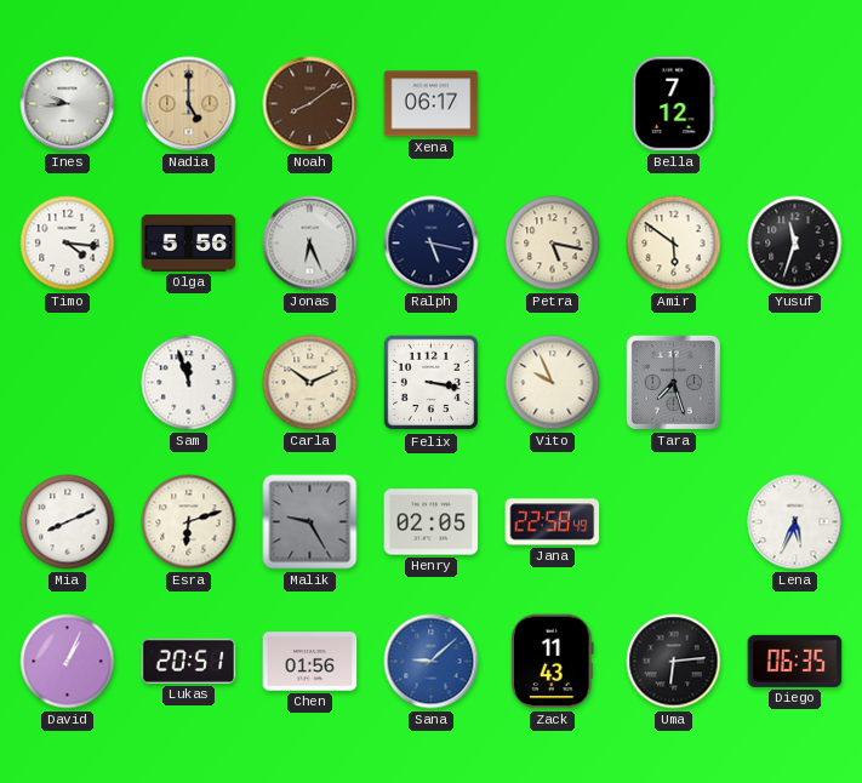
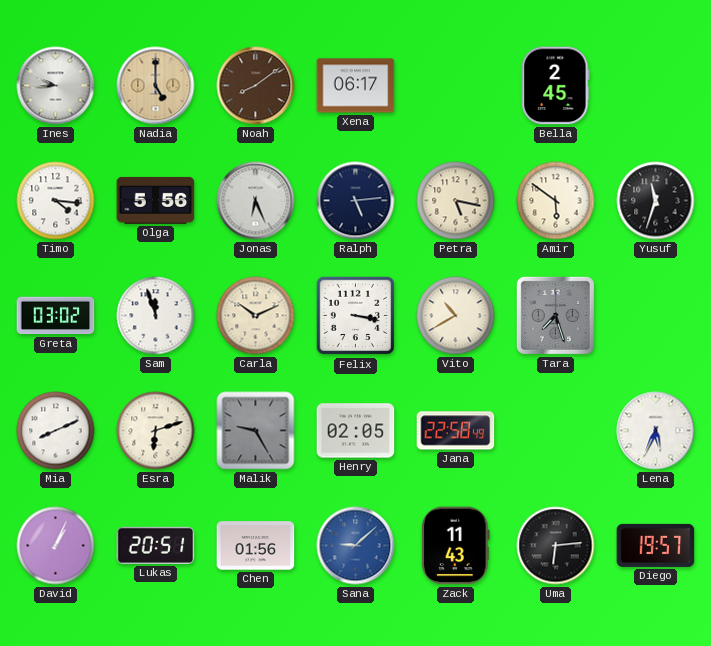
Bella: 7:12 -> 2:45 (556, 86)
Ralph: 5:17 -> 5:14 (356, 201)
Greta: none -> 03:02 (56, 316)
Vito: 9:56 -> 10:40 (456, 316)
Diego: 06:35 -> 19:57 (656, 545)
